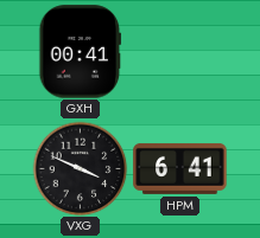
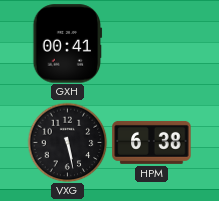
VXG: 3:49 -> 5:28 (67, 142)
HPM: 6:41 -> 6:38 (152, 142)
